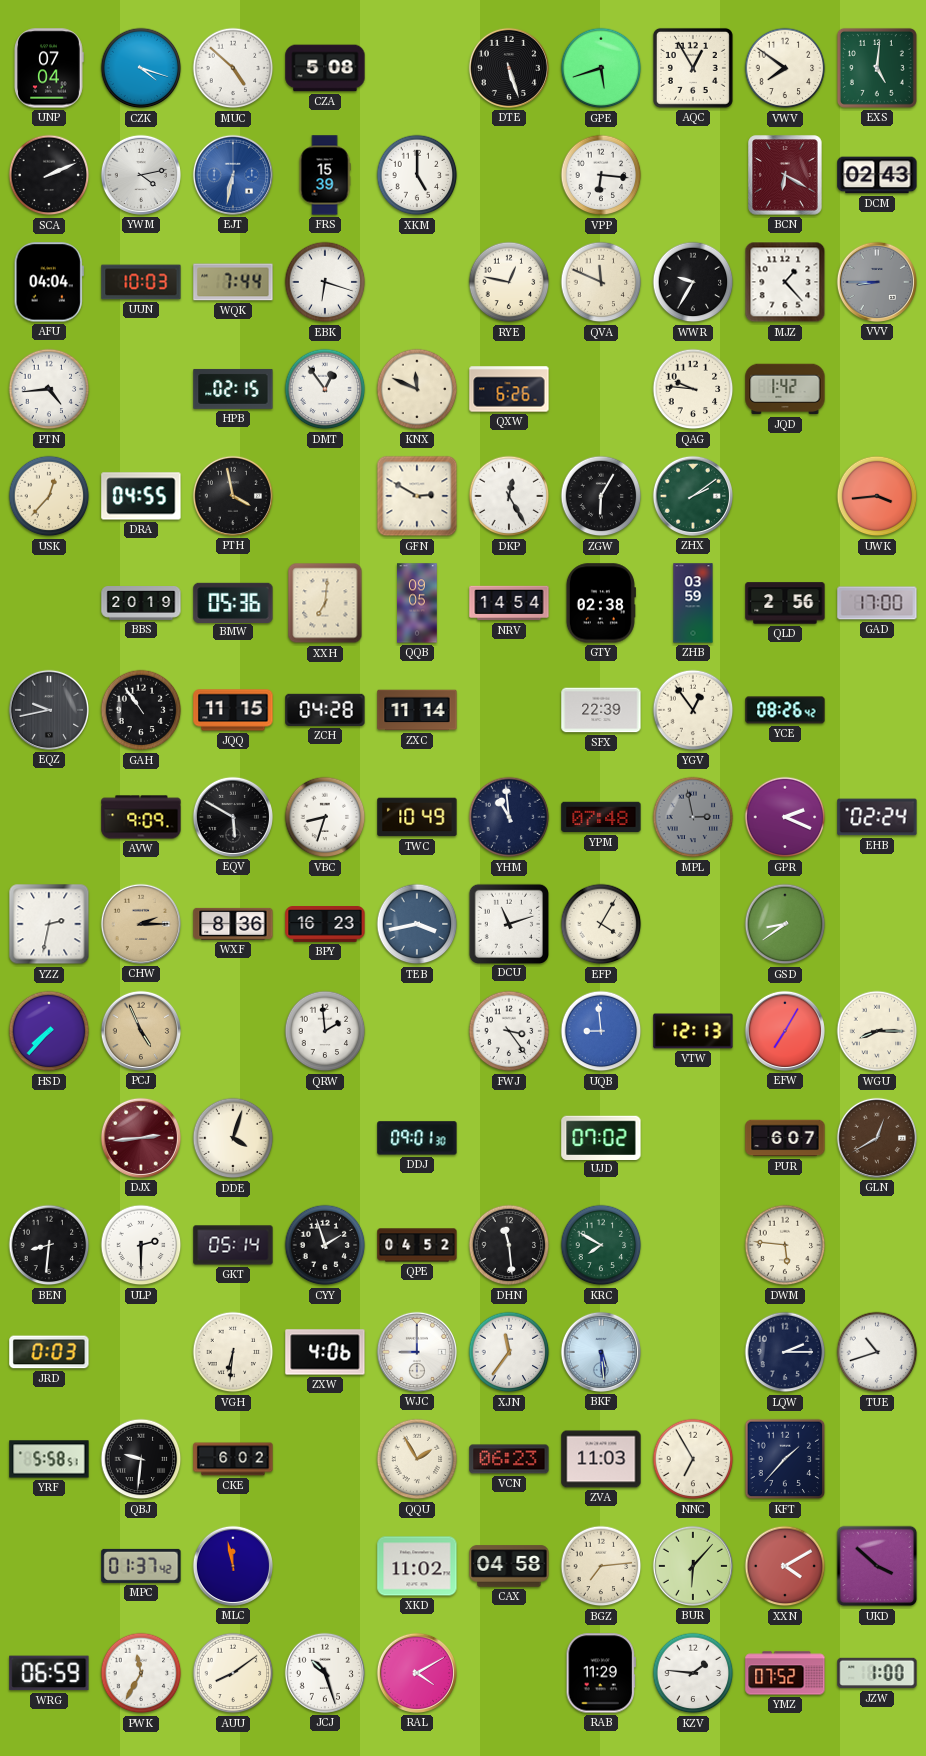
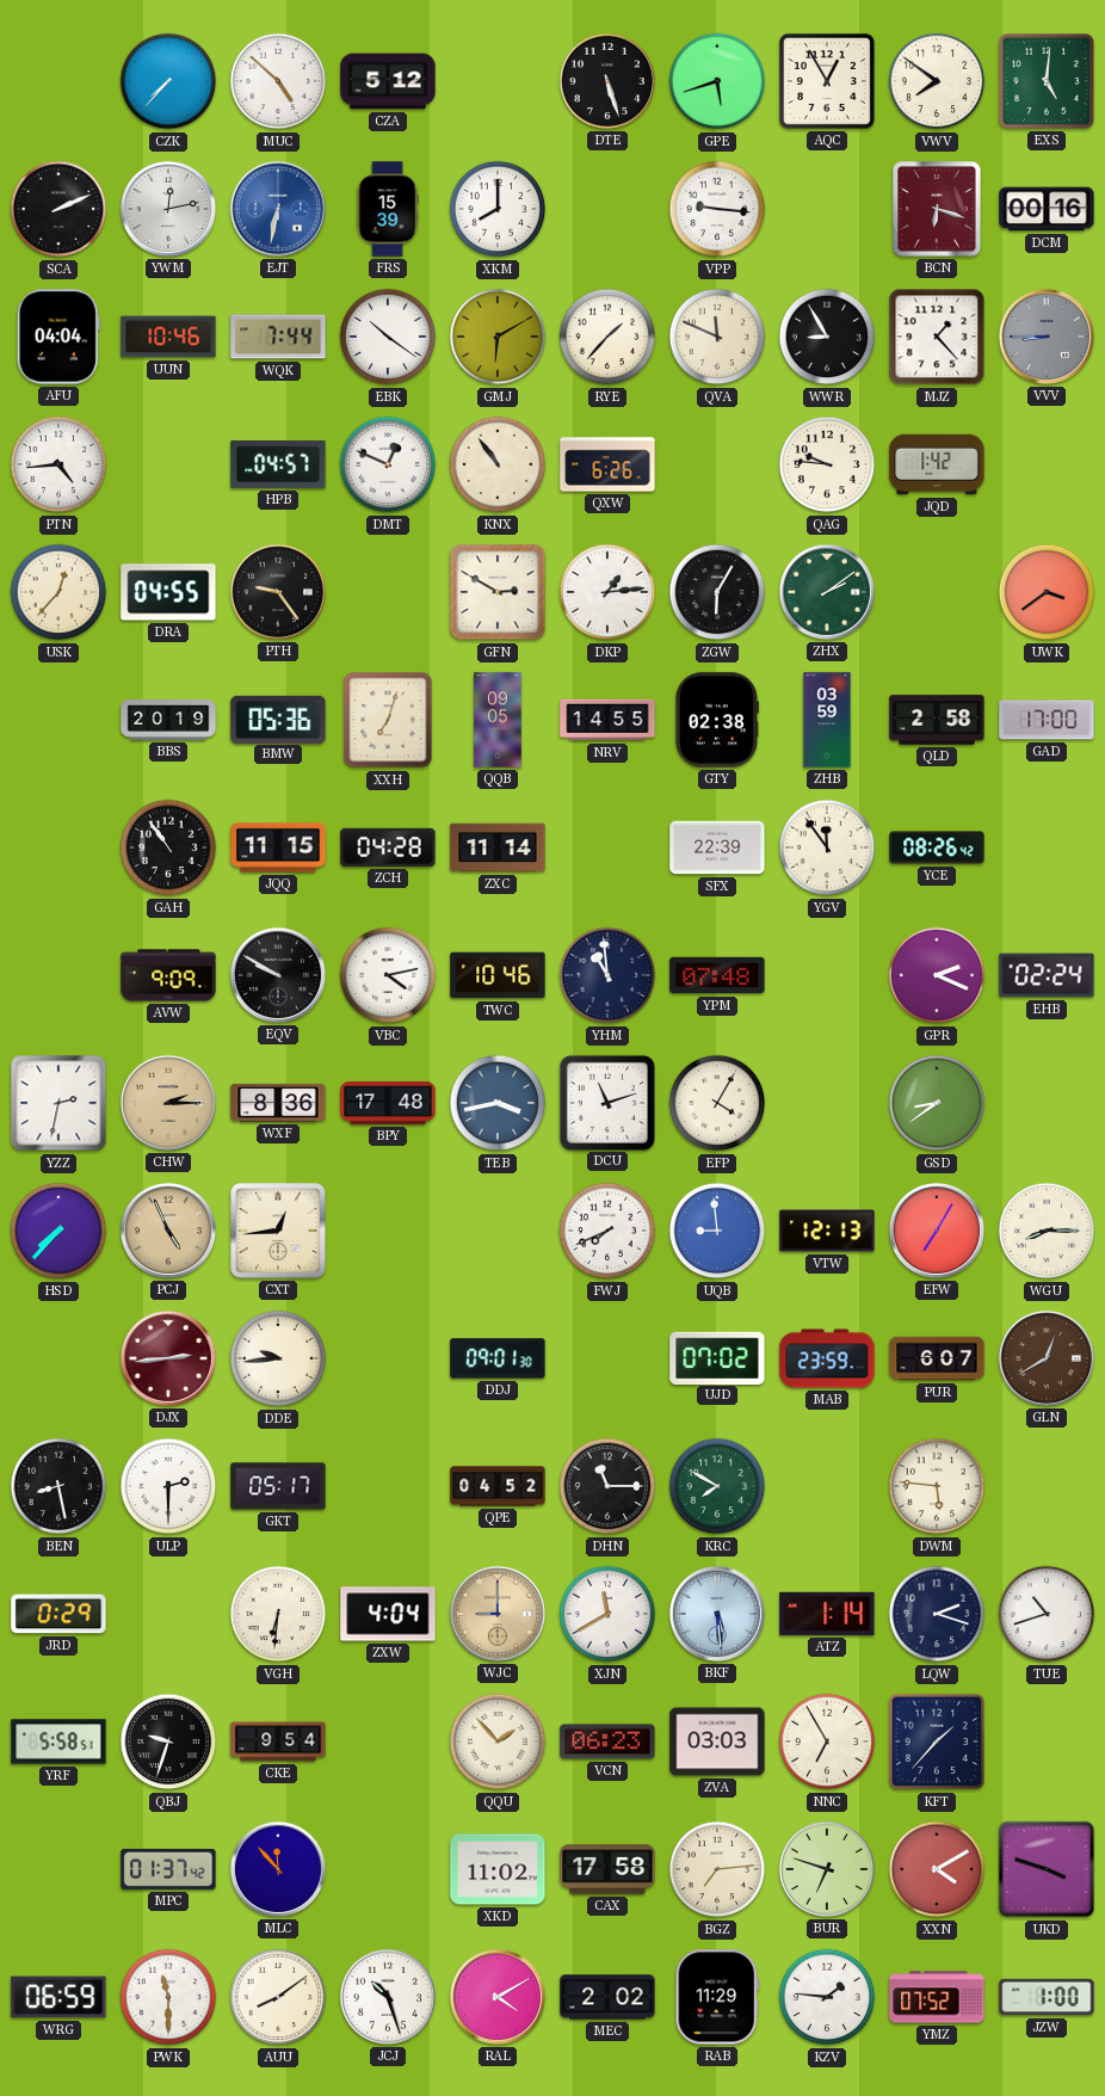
UNP: 07:04 -> none (49, 68)
CZK: 4:18 -> 7:37 (168, 81)
CZA: 5:08 -> 5:12 (388, 81)
YWM: 4:13 -> 12:13 (168, 209)
XKM: 5:00 -> 8:00 (498, 209)
VPP: 6:16 -> 9:16 (717, 209)
BCN: 6:20 -> 6:18 (937, 209)
DCM: 02:43 -> 00:16 (1047, 209)
UUN: 10:03 -> 10:46 (168, 337)
EBK: 6:18 -> 10:21 (388, 337)
GMJ: none -> 6:10 (498, 337)
RYE: 12:47 -> 1:37 (607, 337)
WWR: 9:35 -> 8:55 (827, 337)
HPB: 02:15 -> 04:57 (278, 464)
DMT: 12:54 -> 12:49 (388, 464)
KNX: 11:49 -> 10:54 (498, 464)
PTH: 3:58 -> 9:24 (278, 592)
DKP: 12:25 -> 1:14 (607, 592)
UWK: 3:44 -> 3:39 (1047, 592)
XXH: 7:01 -> 7:03 (388, 720)
NRV: 14:54 -> 14:55 (607, 720)
QLD: 2:56 -> 2:58 (937, 720)
EQZ: 9:43 -> none (49, 710)
YGV: 12:54 -> 11:54 (827, 847)
EQV: 5:50 -> 9:50 (278, 975)
VBC: 8:33 -> 4:13 (388, 975)
TWC: 10:49 -> 10:46 (498, 975)
MPL: 2:58 -> none (693, 817)
BPY: 16:23 -> 17:48 (388, 1104)
CXT: none -> 12:44 (278, 1231)
QRW: 1:59 -> none (325, 1031)
FWJ: 3:24 -> 7:41 (607, 1231)
DDE: 4:03 -> 9:44 (278, 1358)
MAB: none -> 23:59 (827, 1358)
BEN: 8:31 -> 8:28 (58, 1486)
GKT: 05:14 -> 05:17 (278, 1486)
CYY: 1:57 -> none (325, 1245)
DHN: 11:29 -> 11:15 (607, 1486)
JRD: 0:03 -> 0:29 (58, 1614)
ZXW: 4:06 -> 4:04 (388, 1614)
WJC dial: white -> champagne (498, 1614)
XJN: 11:36 -> 11:40 (607, 1614)
ATZ: none -> 1:14 (827, 1614)
LQW: 2:15 -> 2:18 (937, 1614)
QBJ: 9:31 -> 9:33 (168, 1741)
CKE: 6:02 -> 9:54 (278, 1741)
QQU: 1:55 -> 1:53 (498, 1741)
ZVA: 11:03 -> 03:03 (717, 1741)
MLC: 11:58 -> 11:53 (278, 1869)
CAX: 04:58 -> 17:58 (607, 1869)
BUR: 6:07 -> 6:48 (827, 1869)
UKD: 3:52 -> 3:48 (1047, 1869)
PWK: 11:35 -> 11:30 (168, 1997)
MEC: none -> 2:02 (607, 1997)
